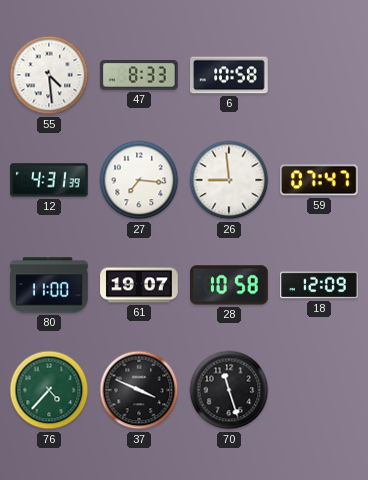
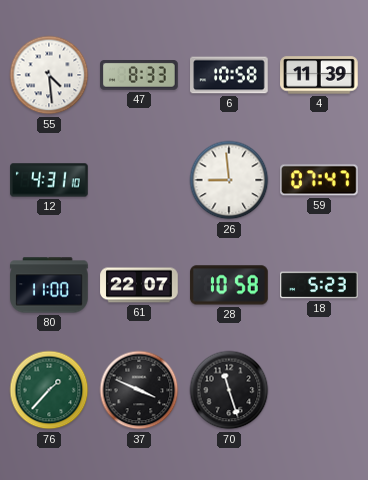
4: none -> 11:39 (319, 75)
12: 4:31:39 -> 4:31:10 (49, 180)
27: 7:16 -> none (139, 180)
61: 19:07 -> 22:07 (139, 285)
18: 12:09 -> 5:23 (319, 285)
76: 4:37 -> 1:37 (49, 390)
